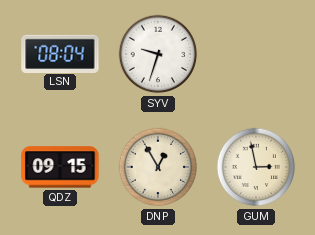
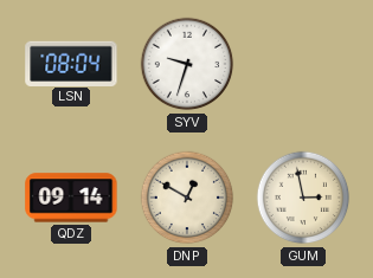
QDZ: 09:15 -> 09:14 (71, 198)
DNP: 12:55 -> 12:50 (187, 198)
